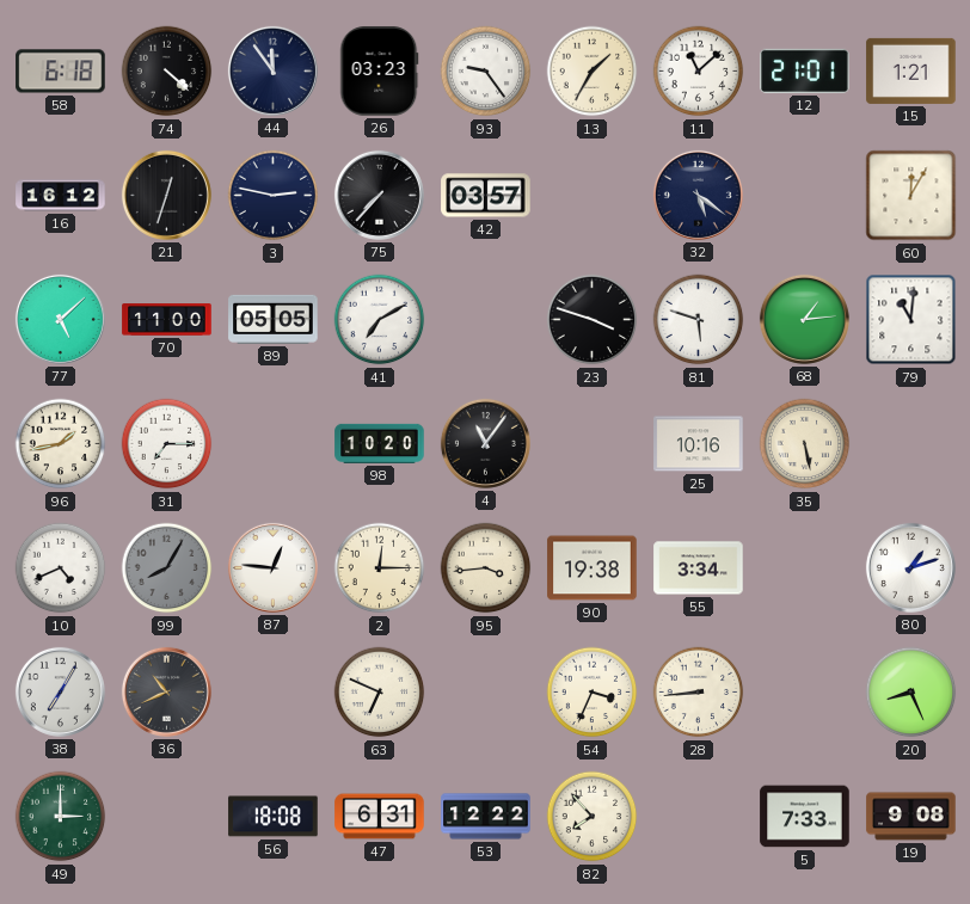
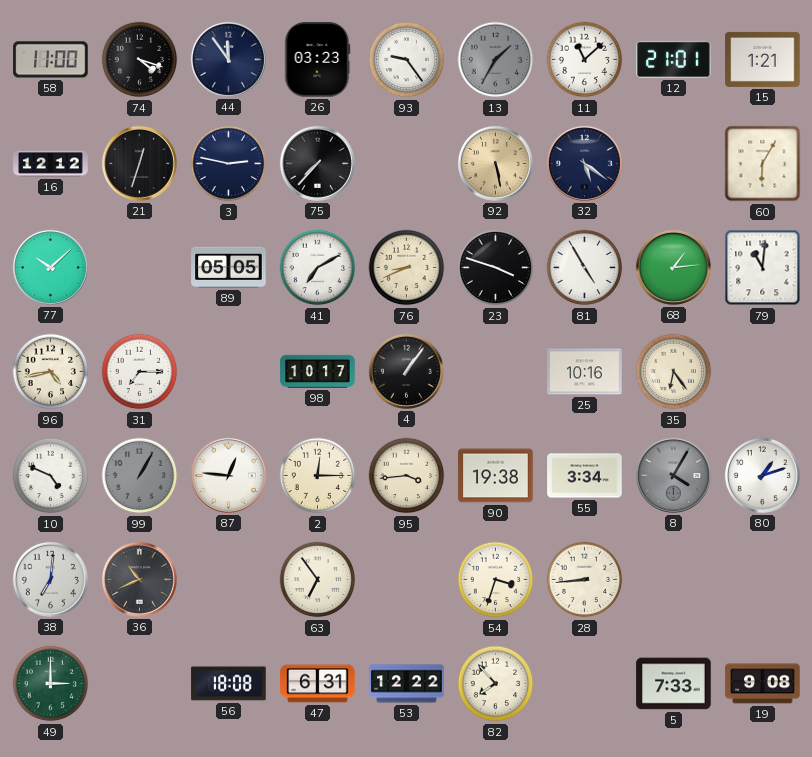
58: 6:18 -> 11:00 (51, 60)
74: 4:22 -> 4:18 (140, 60)
13 dial: cream -> grey (496, 60)
16: 16:12 -> 12:12 (51, 164)
42: 03:57 -> none (486, 196)
92: none -> 5:28 (495, 163)
60: 12:05 -> 6:05 (763, 164)
77: 5:08 -> 10:08 (50, 267)
70: 11:00 -> none (167, 320)
76: none -> 8:41 (407, 268)
81: 5:48 -> 4:55 (585, 268)
96: 1:43 -> 4:43 (51, 372)
98: 10:20 -> 10:17 (318, 371)
4: 11:06 -> 1:06 (406, 371)
35: 5:28 -> 6:24 (674, 372)
10: 4:41 -> 4:49 (51, 476)
99: 8:05 -> 1:05 (140, 476)
8: none -> 4:05 (673, 475)
38: 7:05 -> 7:01 (50, 579)
63: 6:49 -> 6:54 (318, 580)
54: 3:34 -> 3:33 (496, 580)
20: 8:26 -> none (911, 693)
